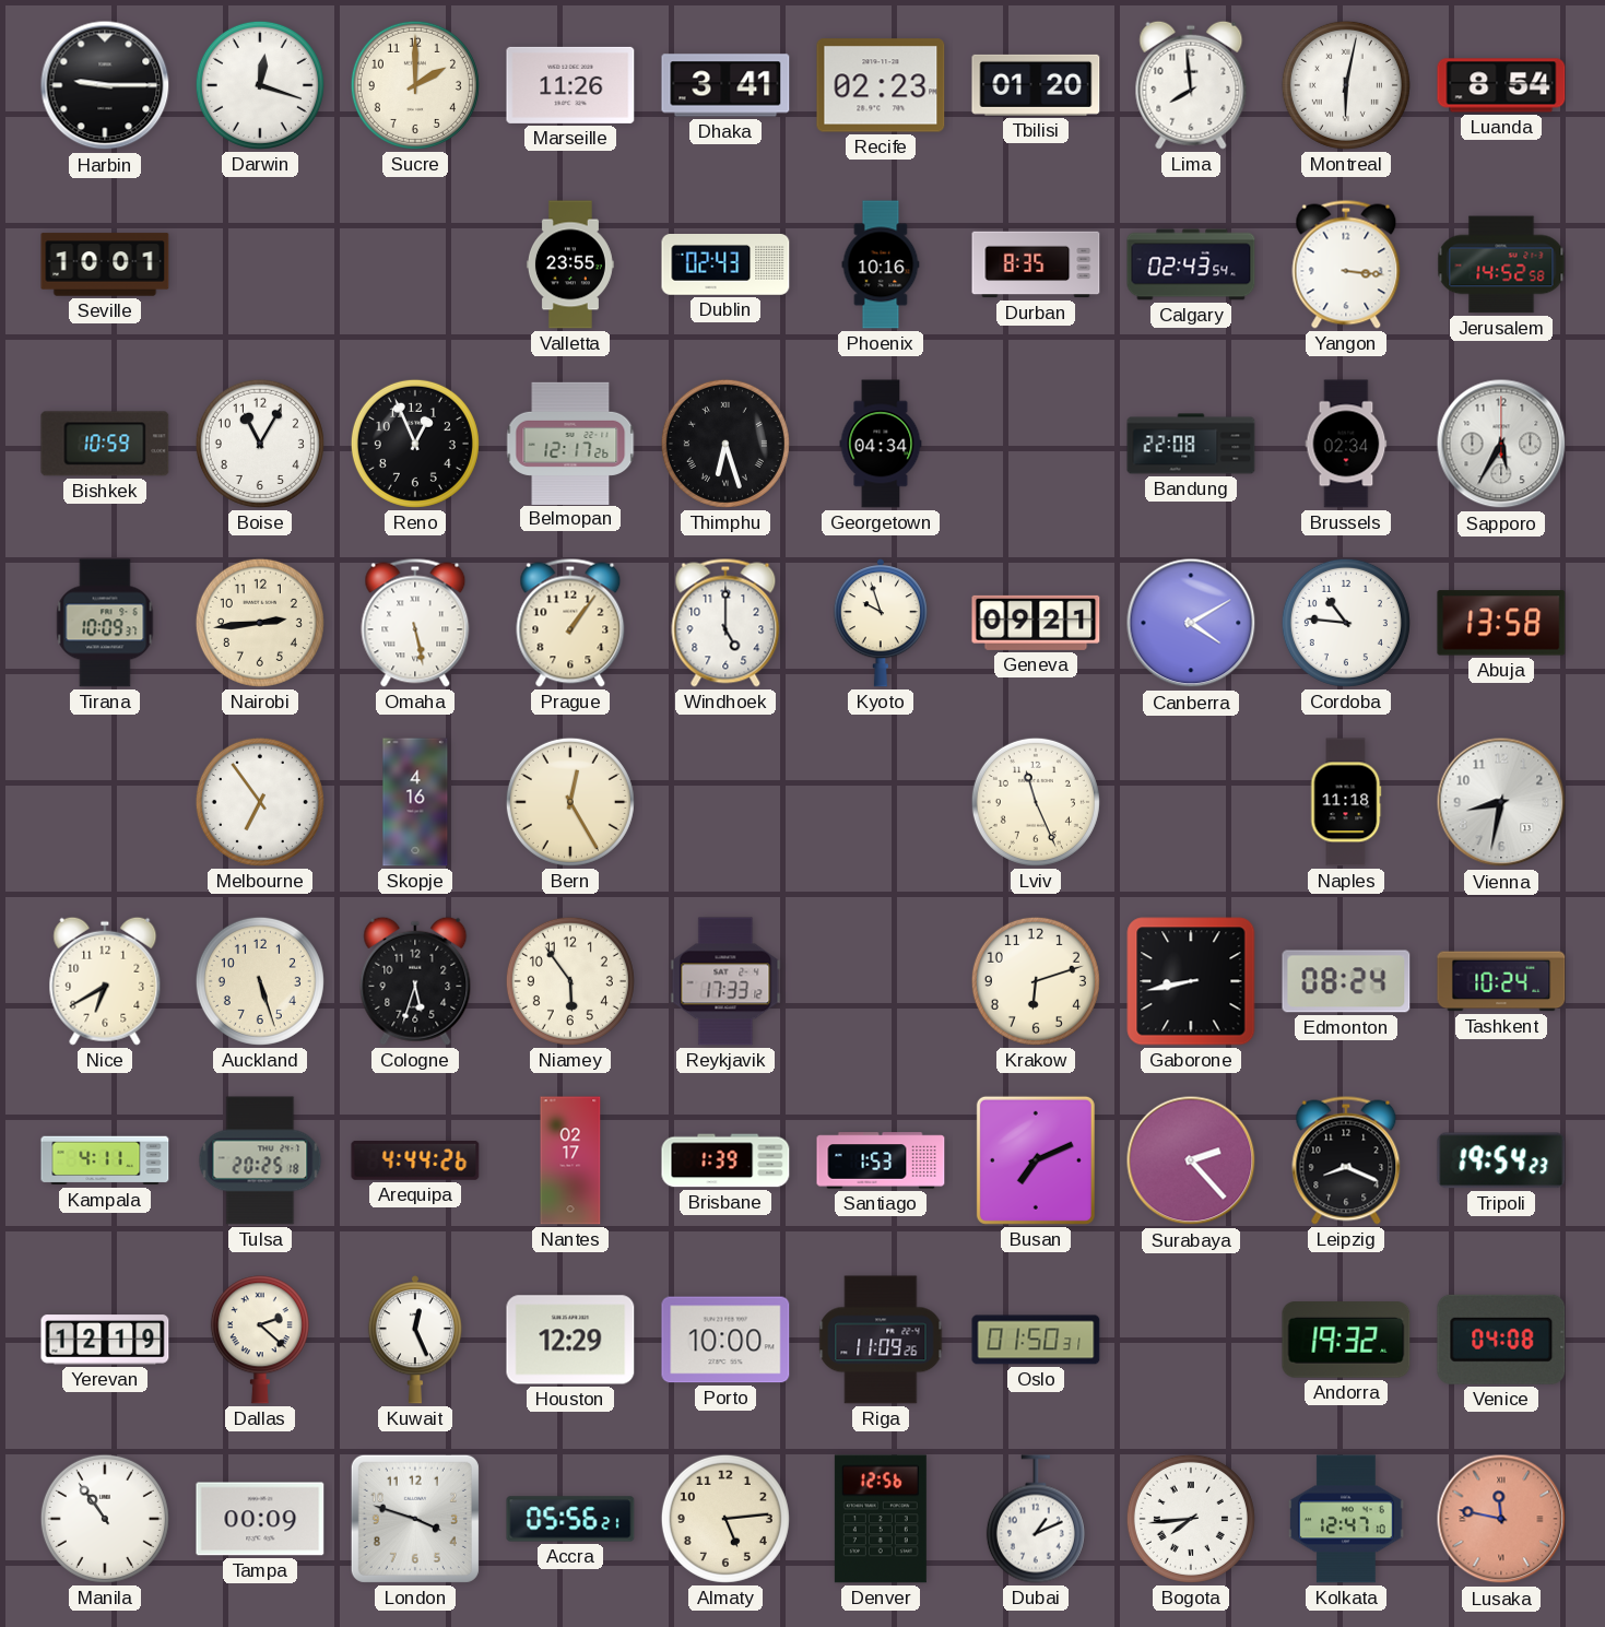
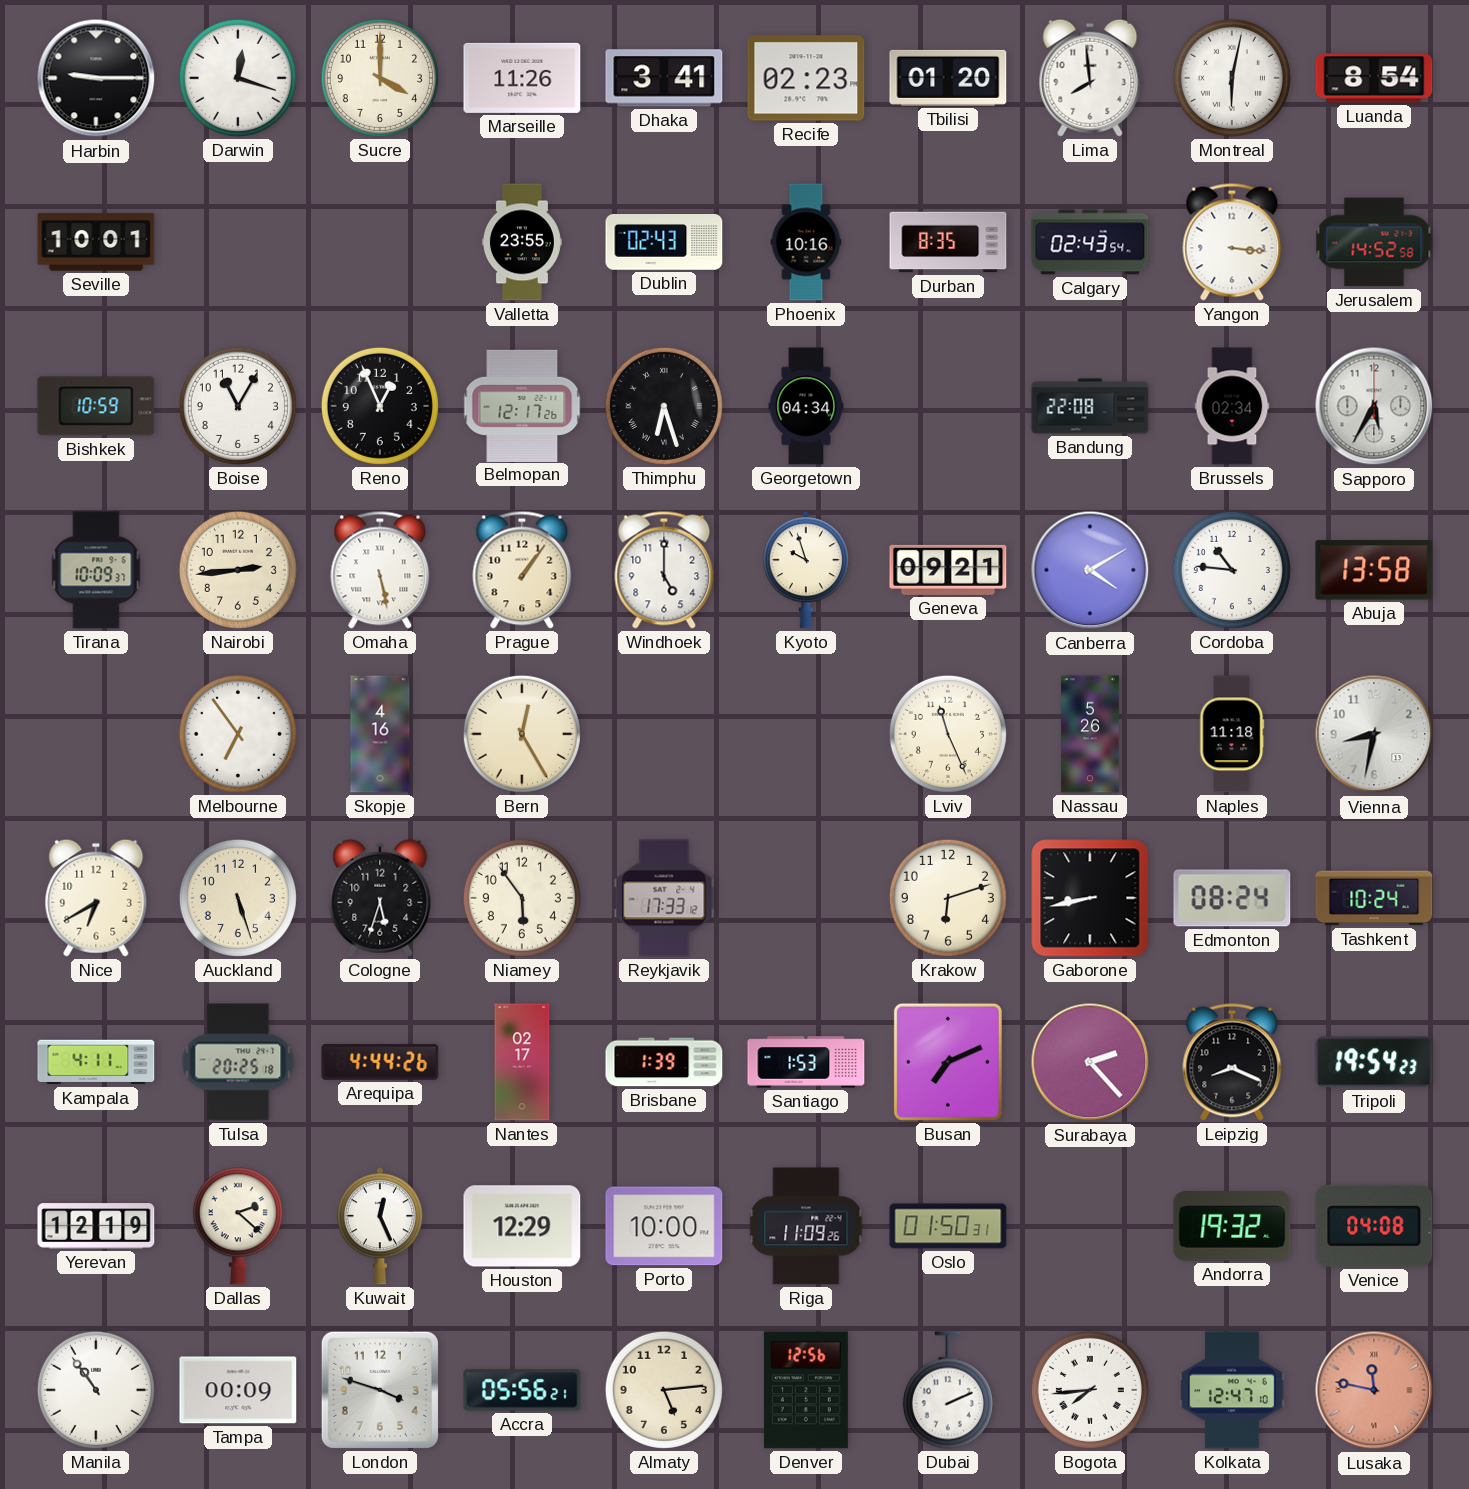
Sucre: 2:00 -> 4:00 (380, 78)
Nassau: none -> 5:26 (1090, 734)
Dubai: 1:11 -> 2:11 (948, 1390)
